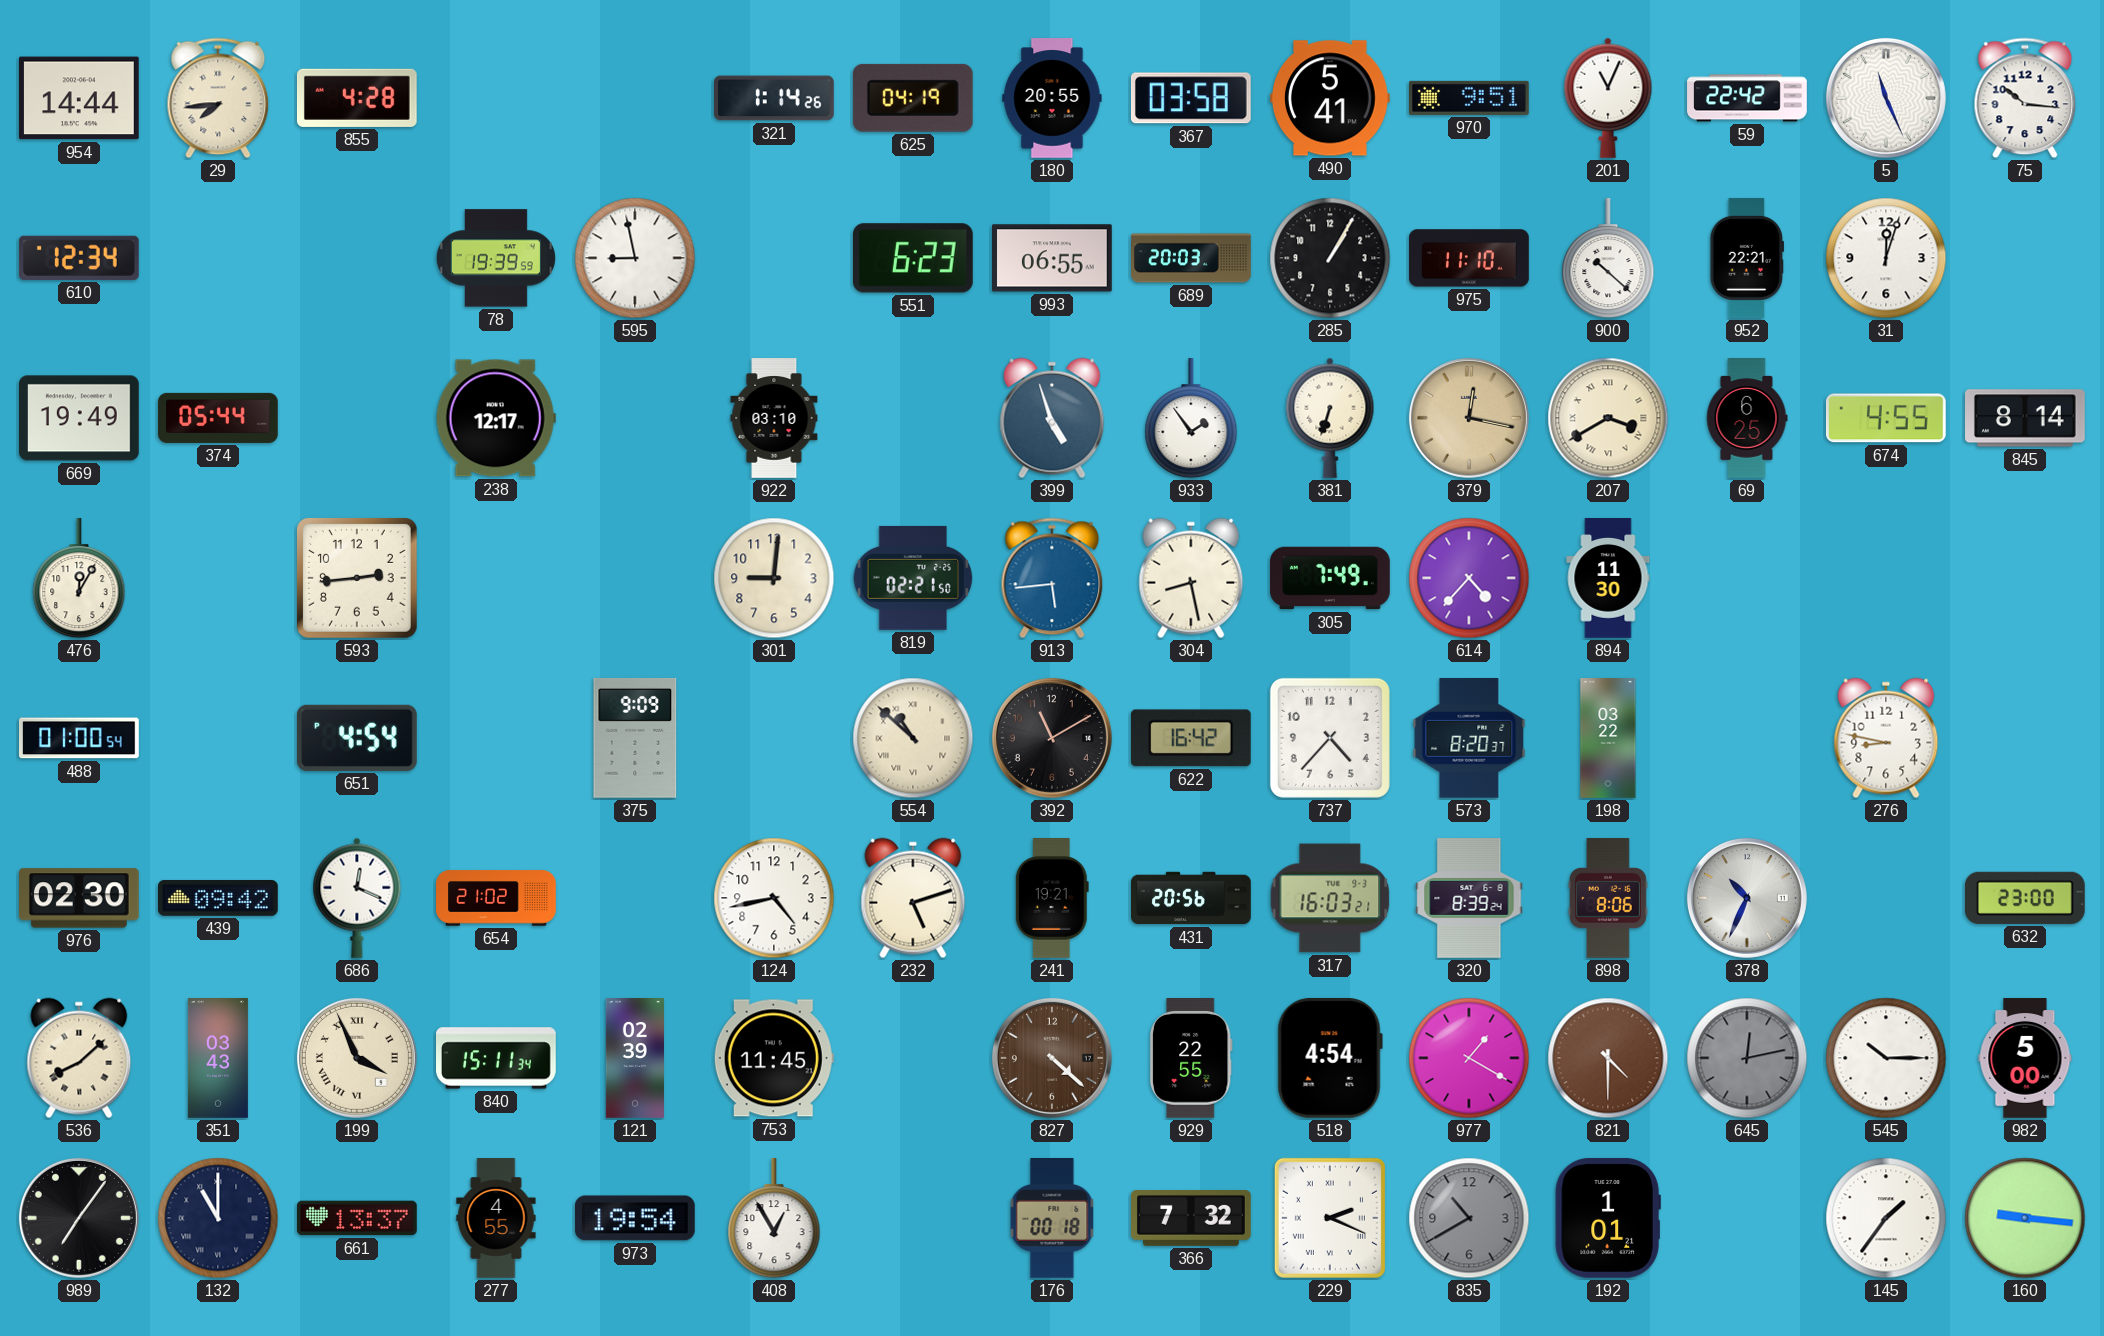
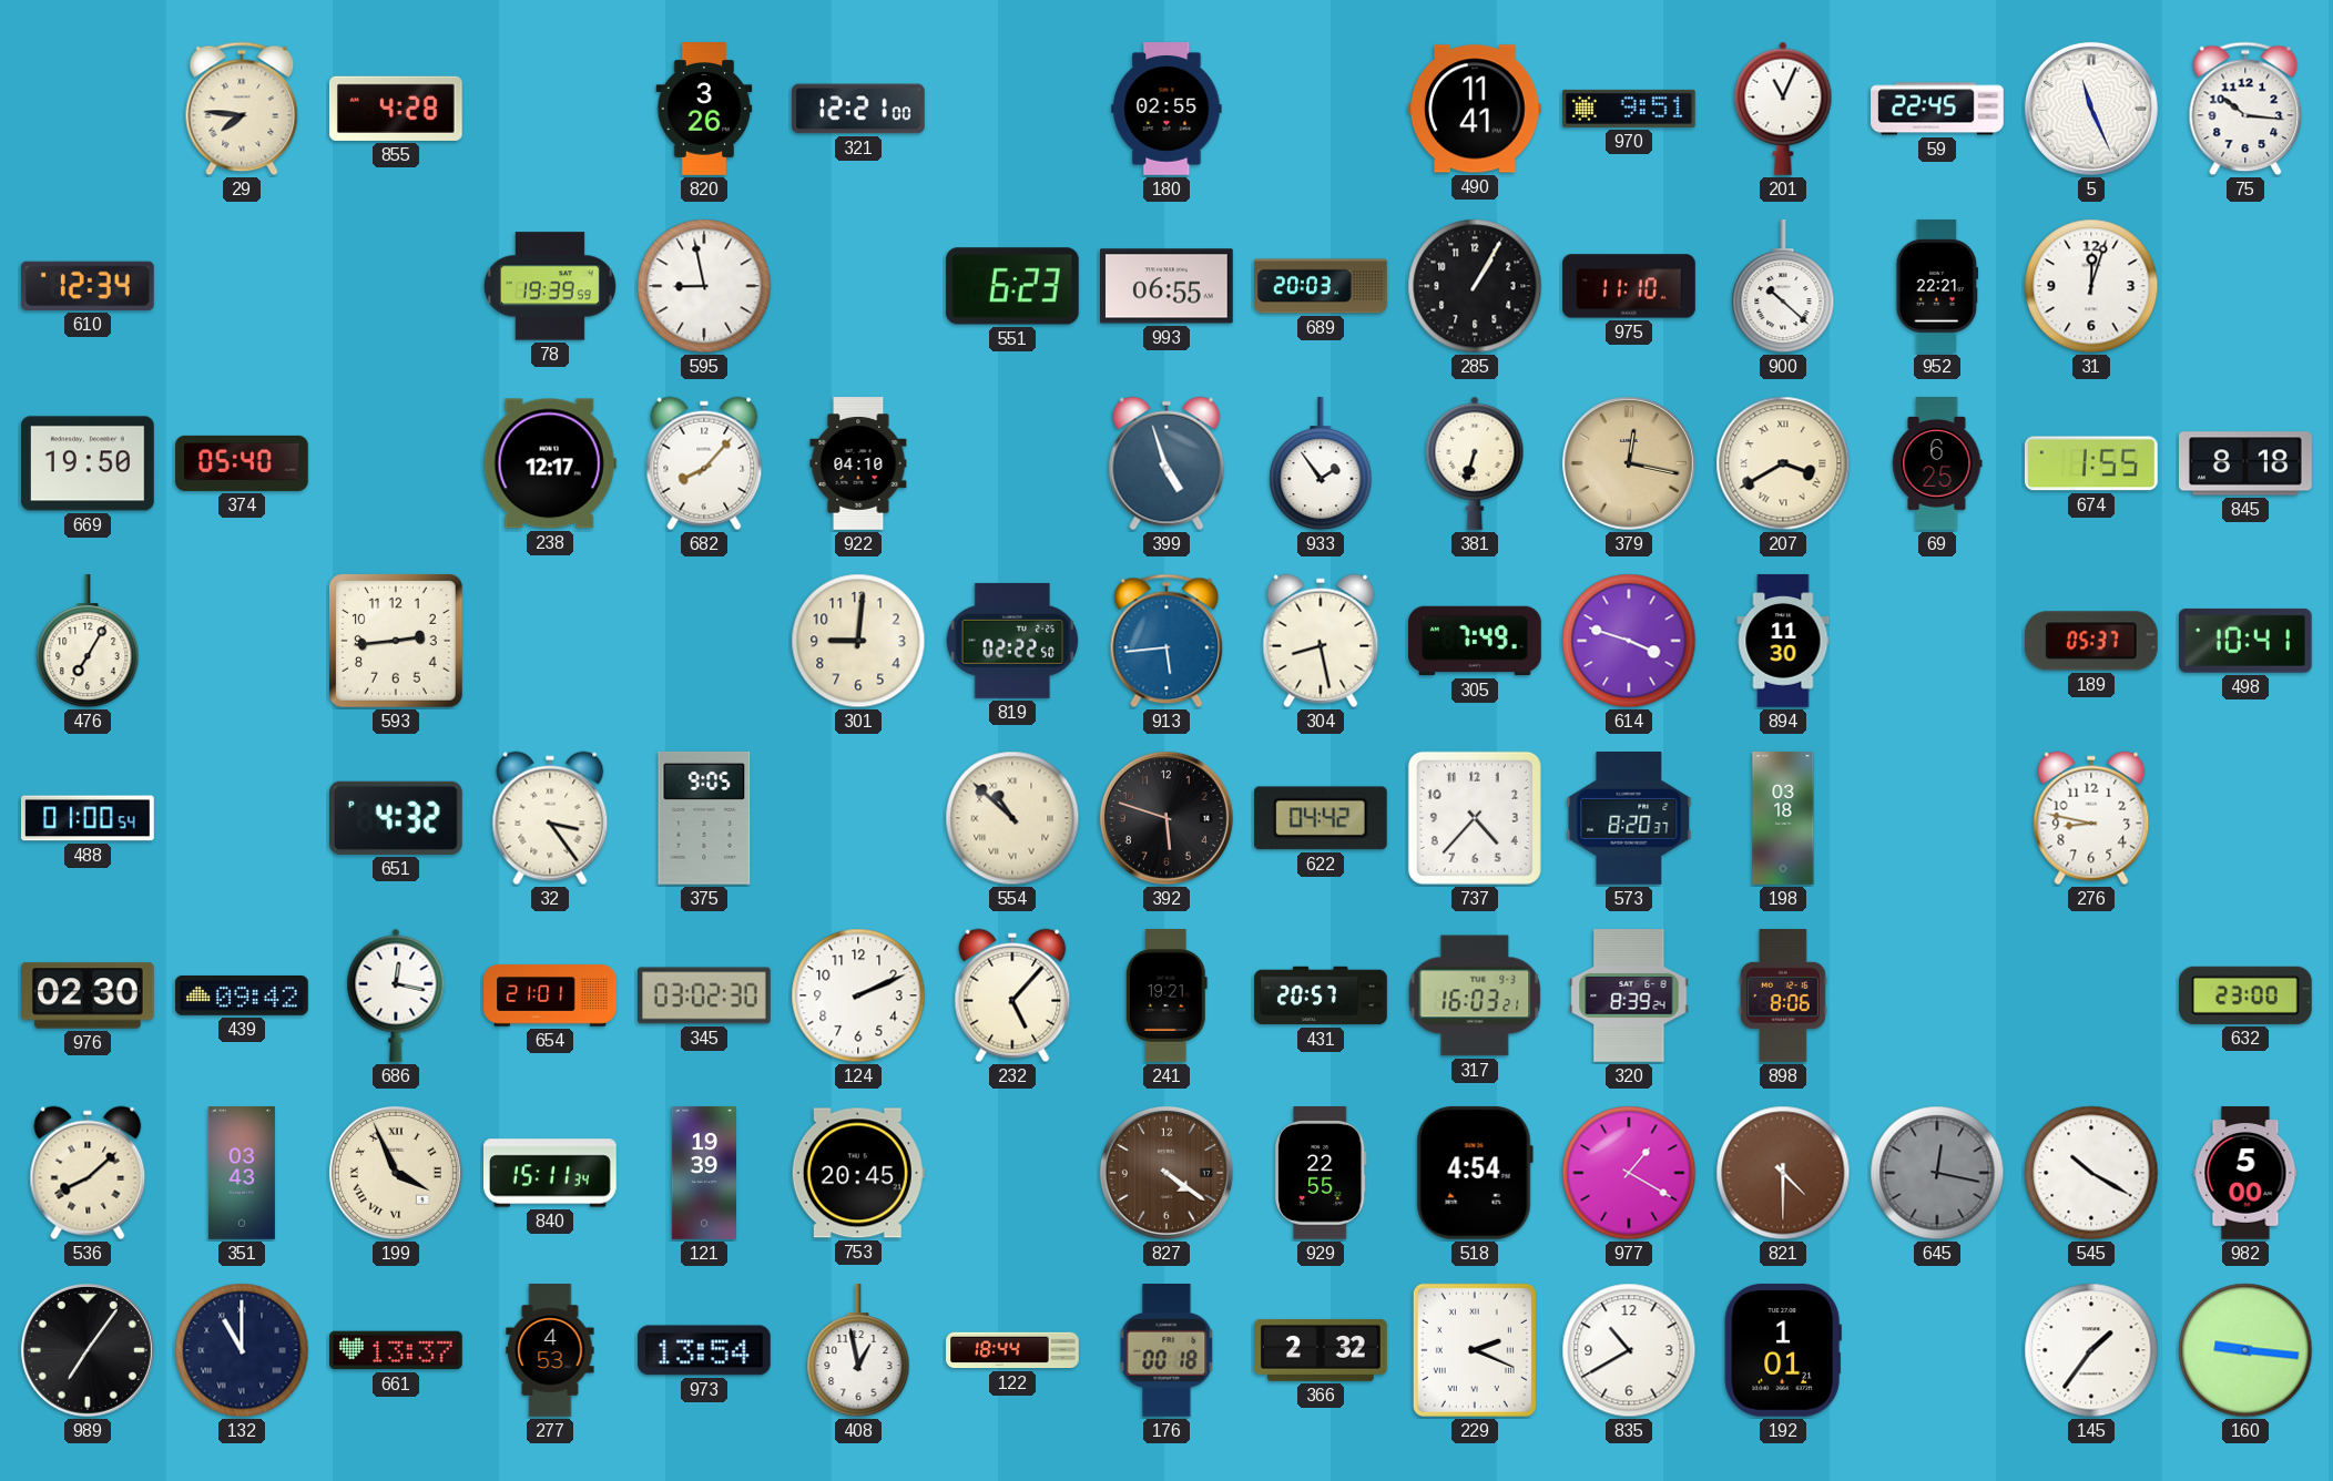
954: 14:44 -> none (79, 98)
29: 7:44 -> 7:46 (242, 109)
820: none -> 3:26 (704, 109)
321: 1:14 -> 12:21 (859, 109)
625: 04:19 -> none (913, 98)
180: 20:55 -> 02:55 (1166, 109)
367: 03:58 -> none (1191, 98)
490: 5:41 -> 11:41 (1476, 109)
59: 22:42 -> 22:45 (1937, 109)
669: 19:49 -> 19:50 (89, 463)
374: 05:44 -> 05:40 (242, 463)
682: none -> 8:07 (704, 463)
922: 03:10 -> 04:10 (858, 463)
674: 4:55 -> 1:55 (2091, 463)
845: 8:14 -> 8:18 (2247, 463)
476: 12:05 -> 7:05 (88, 642)
819: 02:21 -> 02:22 (1012, 641)
614: 4:37 -> 3:48 (1629, 641)
189: none -> 05:37 (2091, 641)
498: none -> 10:41 (2245, 641)
651: 4:54 -> 4:32 (396, 818)
32: none -> 3:24 (550, 818)
375: 9:09 -> 9:05 (704, 818)
392: 11:10 -> 5:48 (1166, 818)
622: 16:42 -> 04:42 (1321, 818)
198: 03:22 -> 03:18 (1783, 818)
686: 12:19 -> 12:17 (396, 995)
654: 21:02 -> 21:01 (550, 995)
345: none -> 03:02 (704, 995)
124: 4:43 -> 2:11 (858, 995)
232: 5:12 -> 5:07 (1012, 995)
431: 20:56 -> 20:57 (1321, 995)
378: 10:34 -> none (1747, 898)
121: 02:39 -> 19:39 (704, 1173)
753: 11:45 -> 20:45 (858, 1173)
827: 4:22 -> 4:21 (1166, 1173)
645: 12:13 -> 12:17 (1937, 1173)
545: 10:15 -> 10:20 (2091, 1173)
277: 4:55 -> 4:53 (550, 1350)
973: 19:54 -> 13:54 (705, 1350)
408: 12:55 -> 12:58 (858, 1351)
122: none -> 18:44 (1012, 1350)
366: 7:32 -> 2:32 (1321, 1351)
835 dial: grey -> white (1629, 1350)
